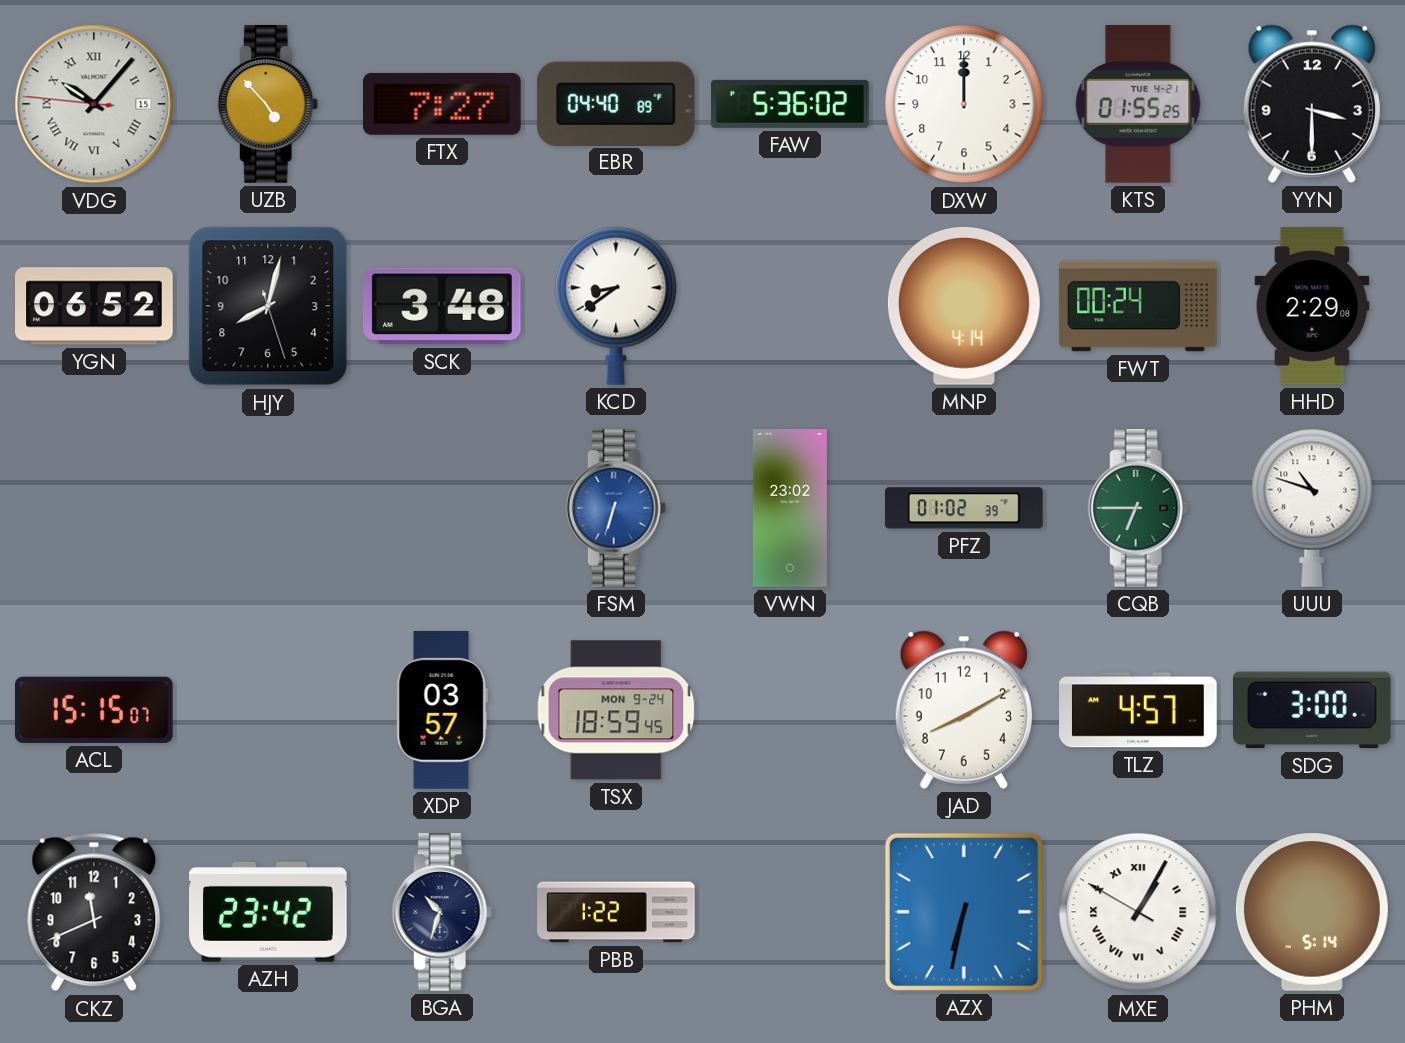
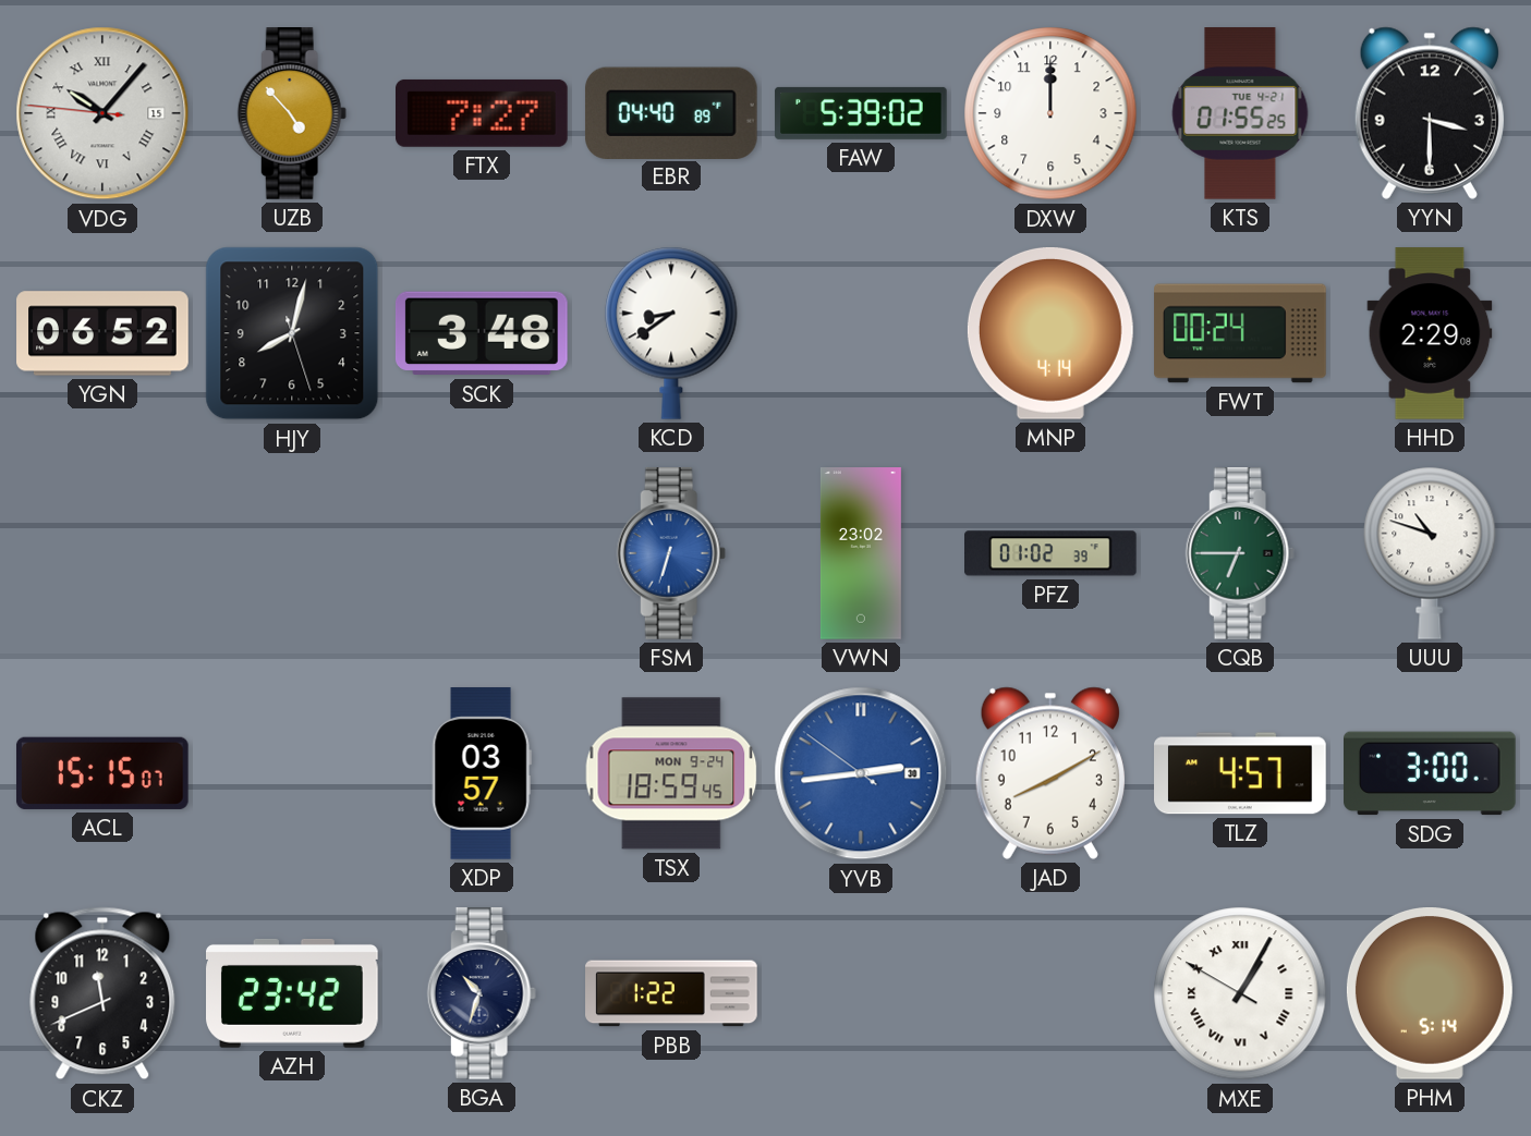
FAW: 5:36 -> 5:39 (861, 113)
YVB: none -> 2:43 (861, 773)
AZX: 6:32 -> none (964, 912)
